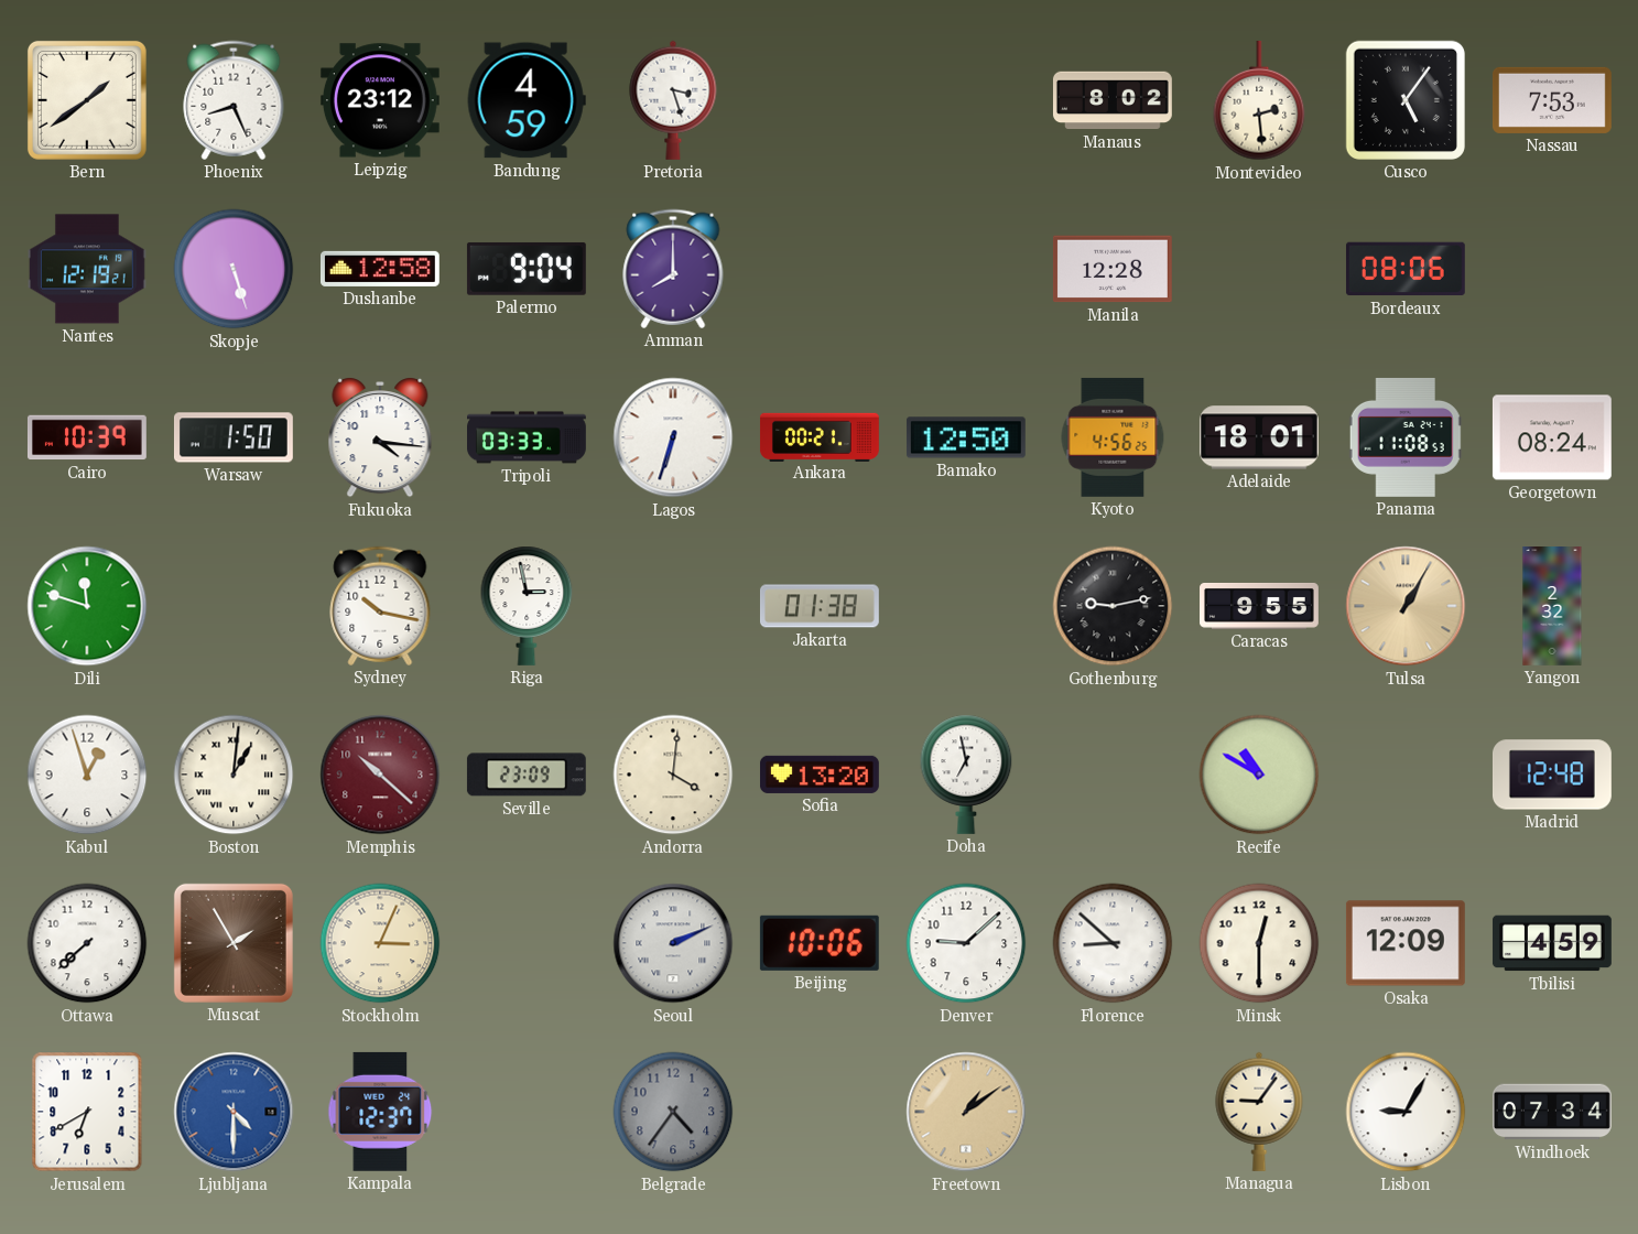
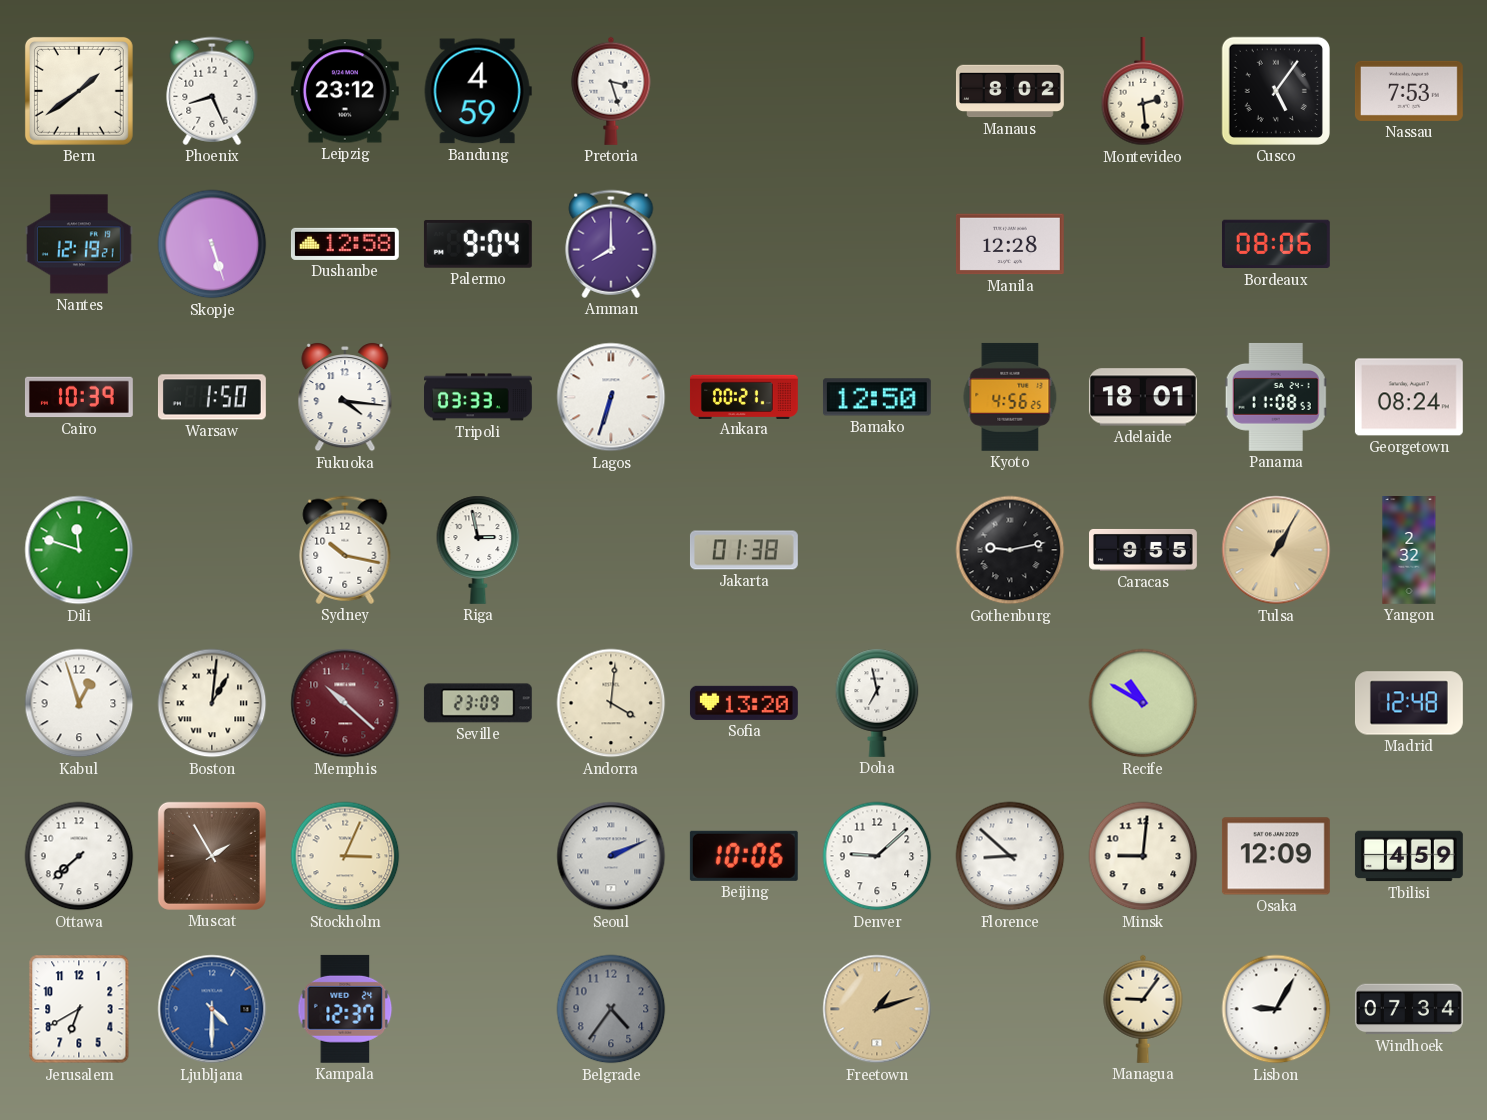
Minsk: 12:30 -> 9:01 (1143, 856)
Freetown: 1:09 -> 1:12 (877, 1009)
